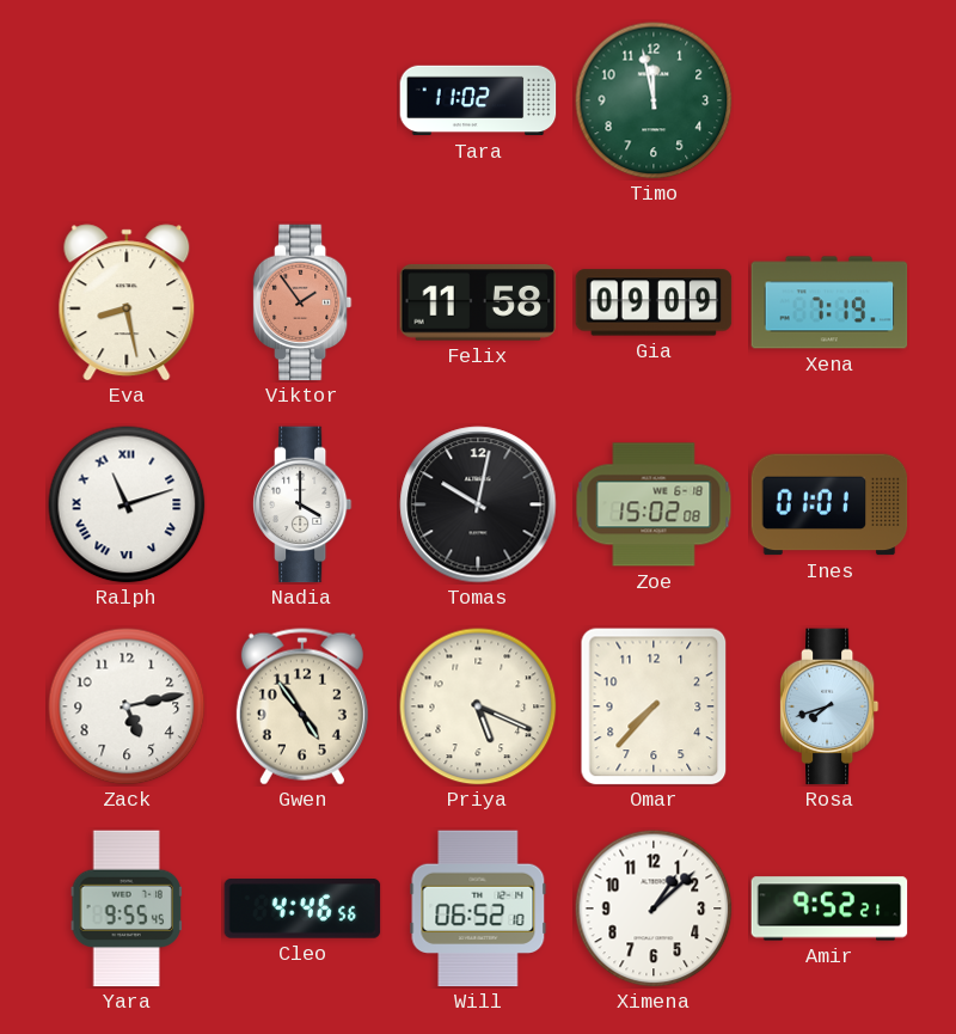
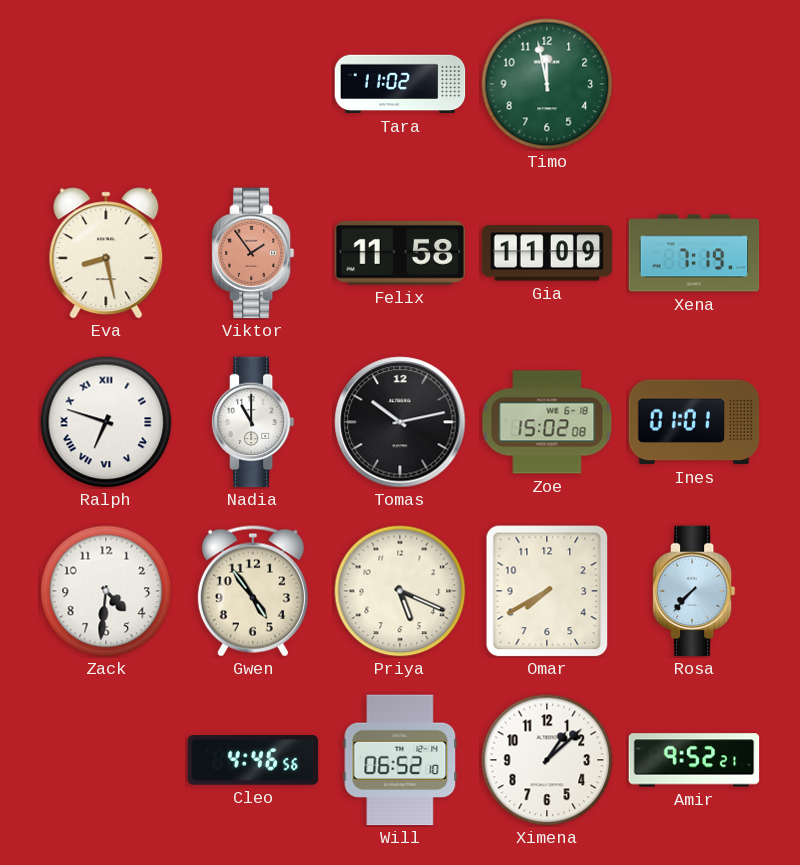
Gia: 09:09 -> 11:09 (547, 253)
Ralph: 11:12 -> 6:48 (106, 422)
Nadia: 4:00 -> 11:00 (253, 422)
Tomas: 10:02 -> 10:13 (400, 422)
Zack: 5:13 -> 4:31 (106, 591)
Omar: 7:37 -> 7:40 (547, 591)
Rosa: 7:42 -> 7:37 (694, 591)
Yara: 9:55 -> none (125, 908)
